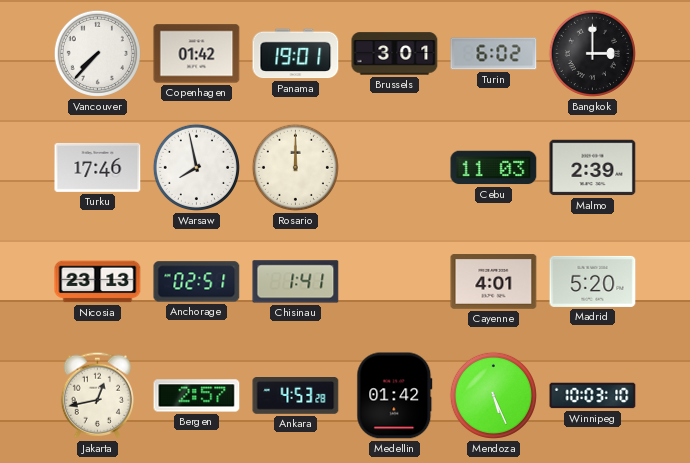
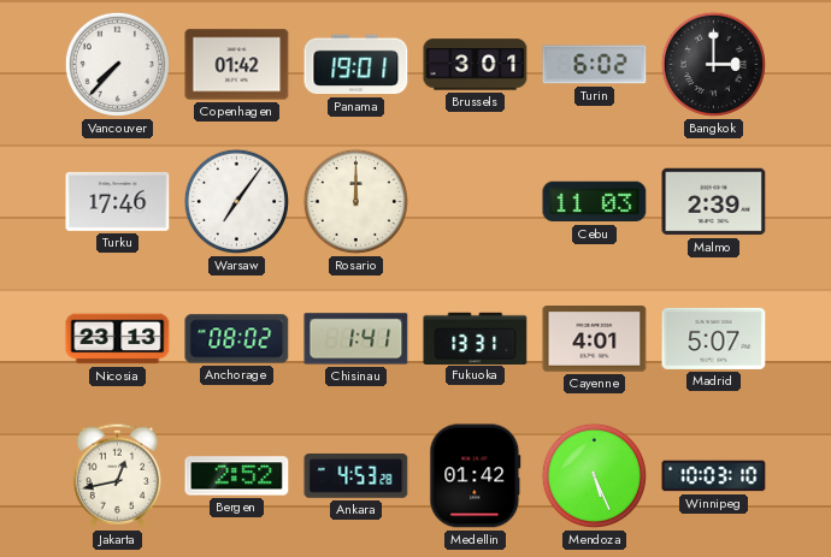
Warsaw: 7:58 -> 7:06 (236, 201)
Anchorage: 02:51 -> 08:02 (237, 339)
Fukuoka: none -> 13:31 (476, 338)
Madrid: 5:20 -> 5:07 (714, 338)
Bergen: 2:57 -> 2:52 (237, 476)
